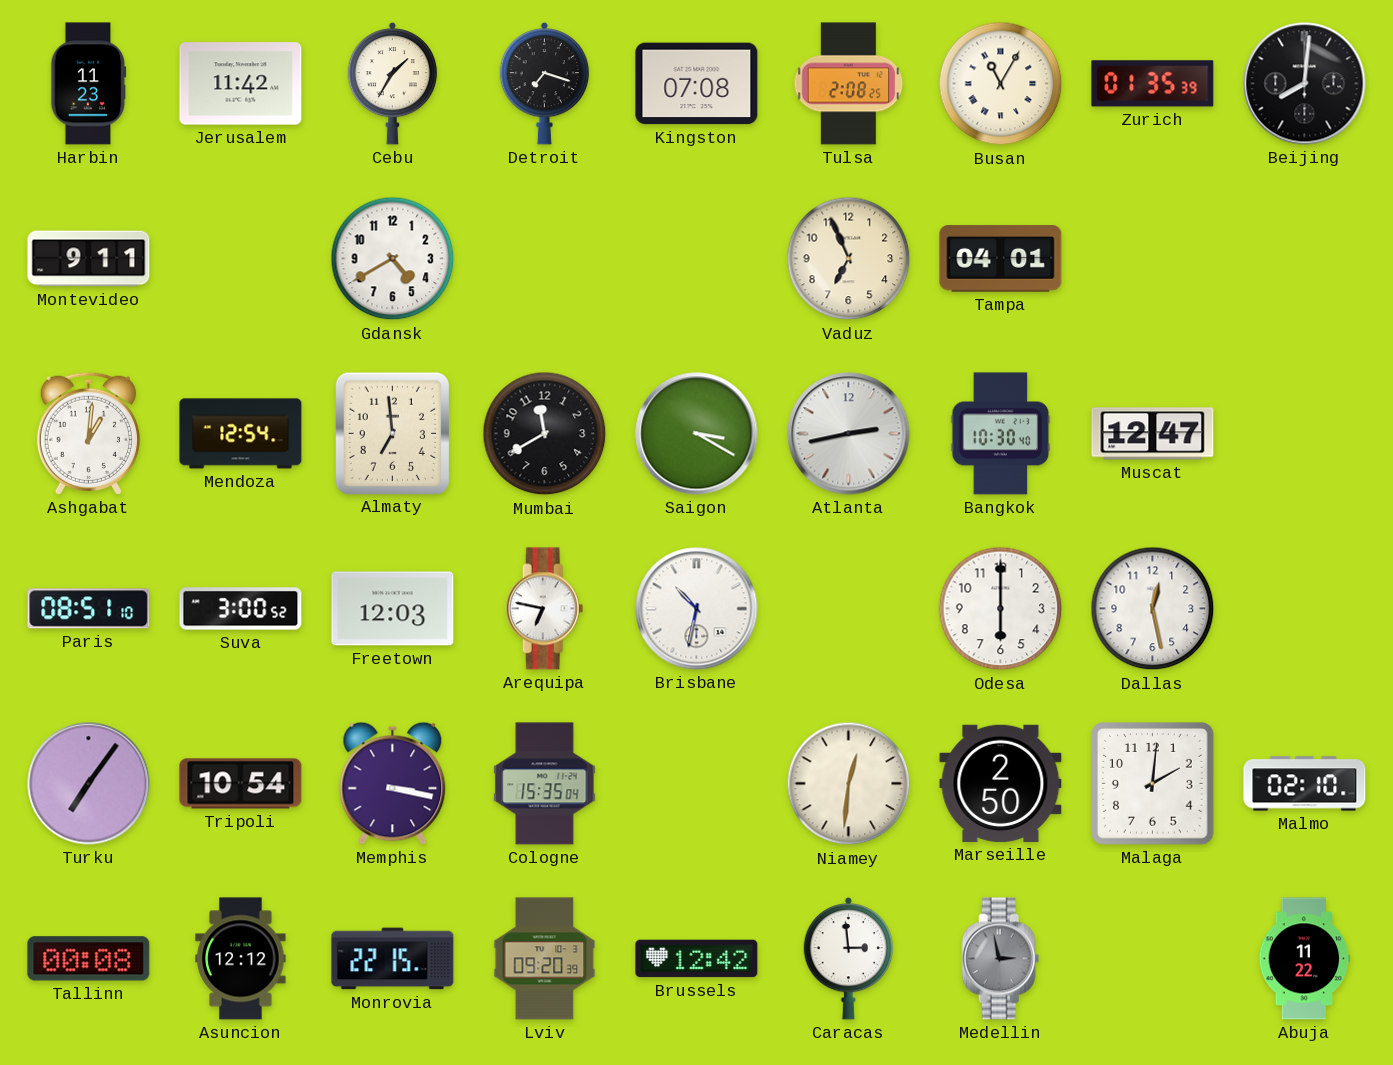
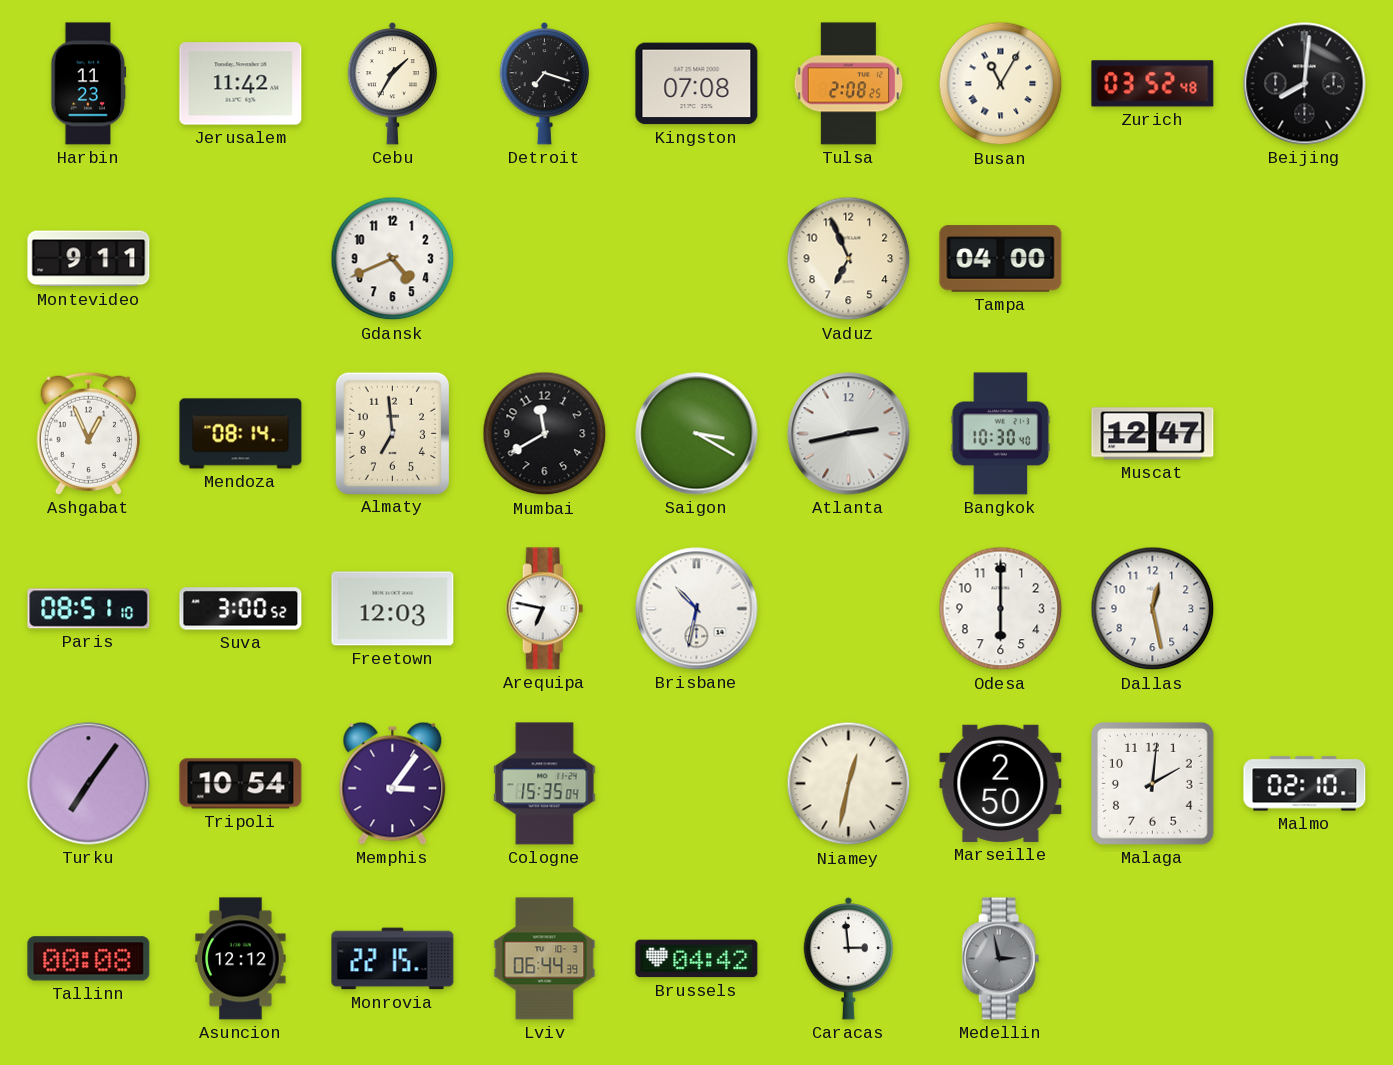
Zurich: 01:35 -> 03:52 (1153, 84)
Gdansk: 4:40 -> 4:41 (393, 259)
Tampa: 04:01 -> 04:00 (1001, 259)
Ashgabat: 1:01 -> 12:56 (88, 433)
Mendoza: 12:54 -> 08:14 (241, 434)
Memphis: 3:17 -> 3:06 (393, 783)
Niamey: 12:31 -> 12:32 (849, 784)
Lviv: 09:20 -> 06:44 (545, 959)
Brussels: 12:42 -> 04:42 (697, 959)
Abuja: 11:22 -> none (1305, 959)
